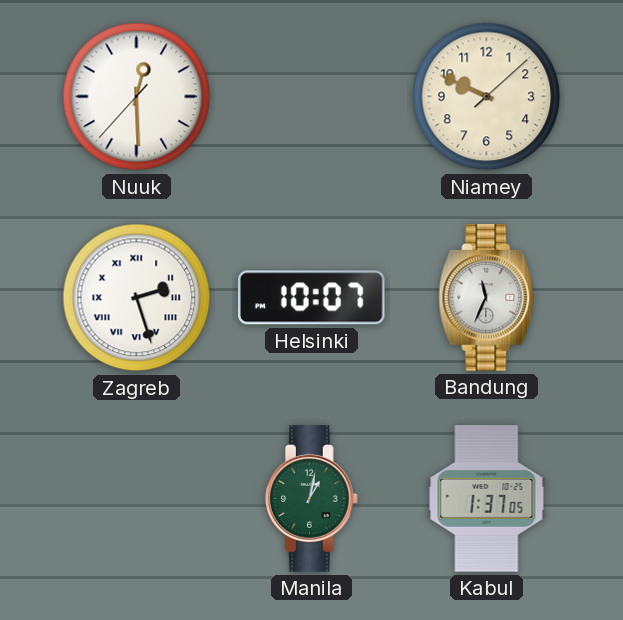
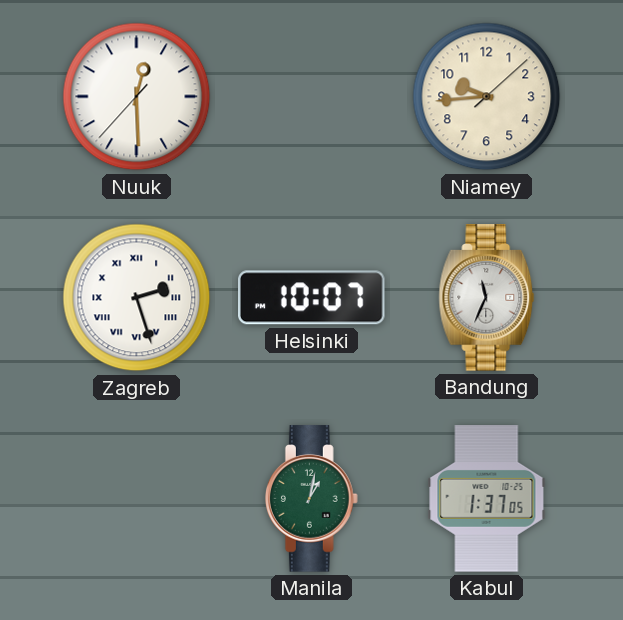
Niamey: 9:49 -> 9:44 (487, 97)
